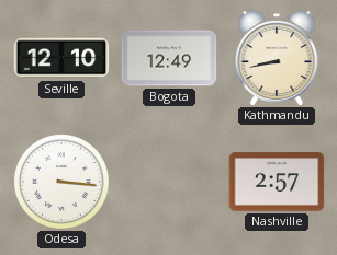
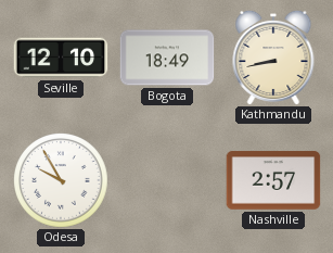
Bogota: 12:49 -> 18:49 (167, 58)
Odesa: 3:16 -> 9:55 (61, 180)
